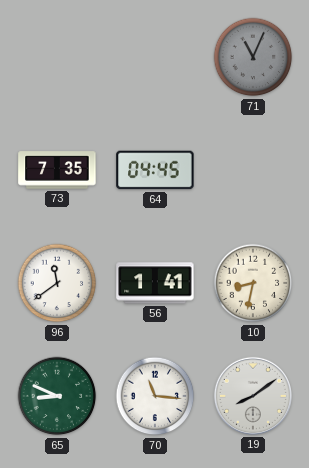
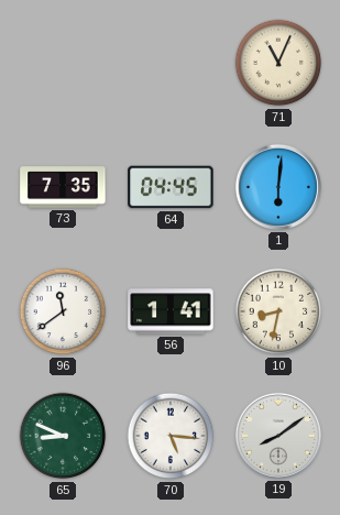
71 dial: grey -> cream (278, 63)
1: none -> 6:01 (278, 187)
70: 11:16 -> 5:16 (171, 436)
